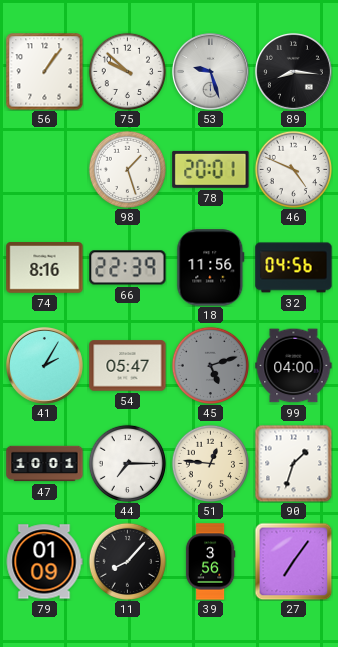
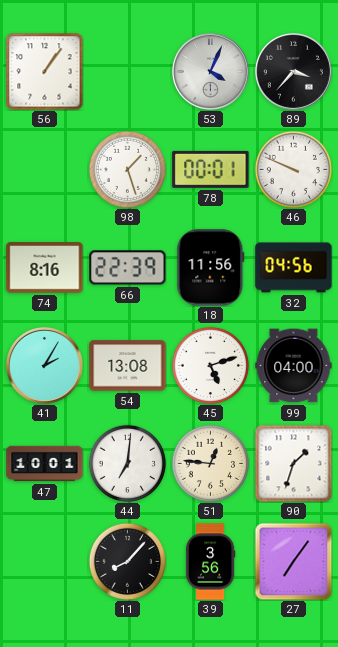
75: 9:52 -> none (127, 71)
53: 9:27 -> 4:04 (210, 71)
89: 8:16 -> 3:37 (293, 71)
78: 20:01 -> 00:01 (211, 169)
46: 4:49 -> 9:49 (293, 169)
54: 05:47 -> 13:08 (128, 366)
45 dial: grey -> white (210, 365)
44: 7:15 -> 7:01 (127, 463)
79: 01:09 -> none (44, 562)
